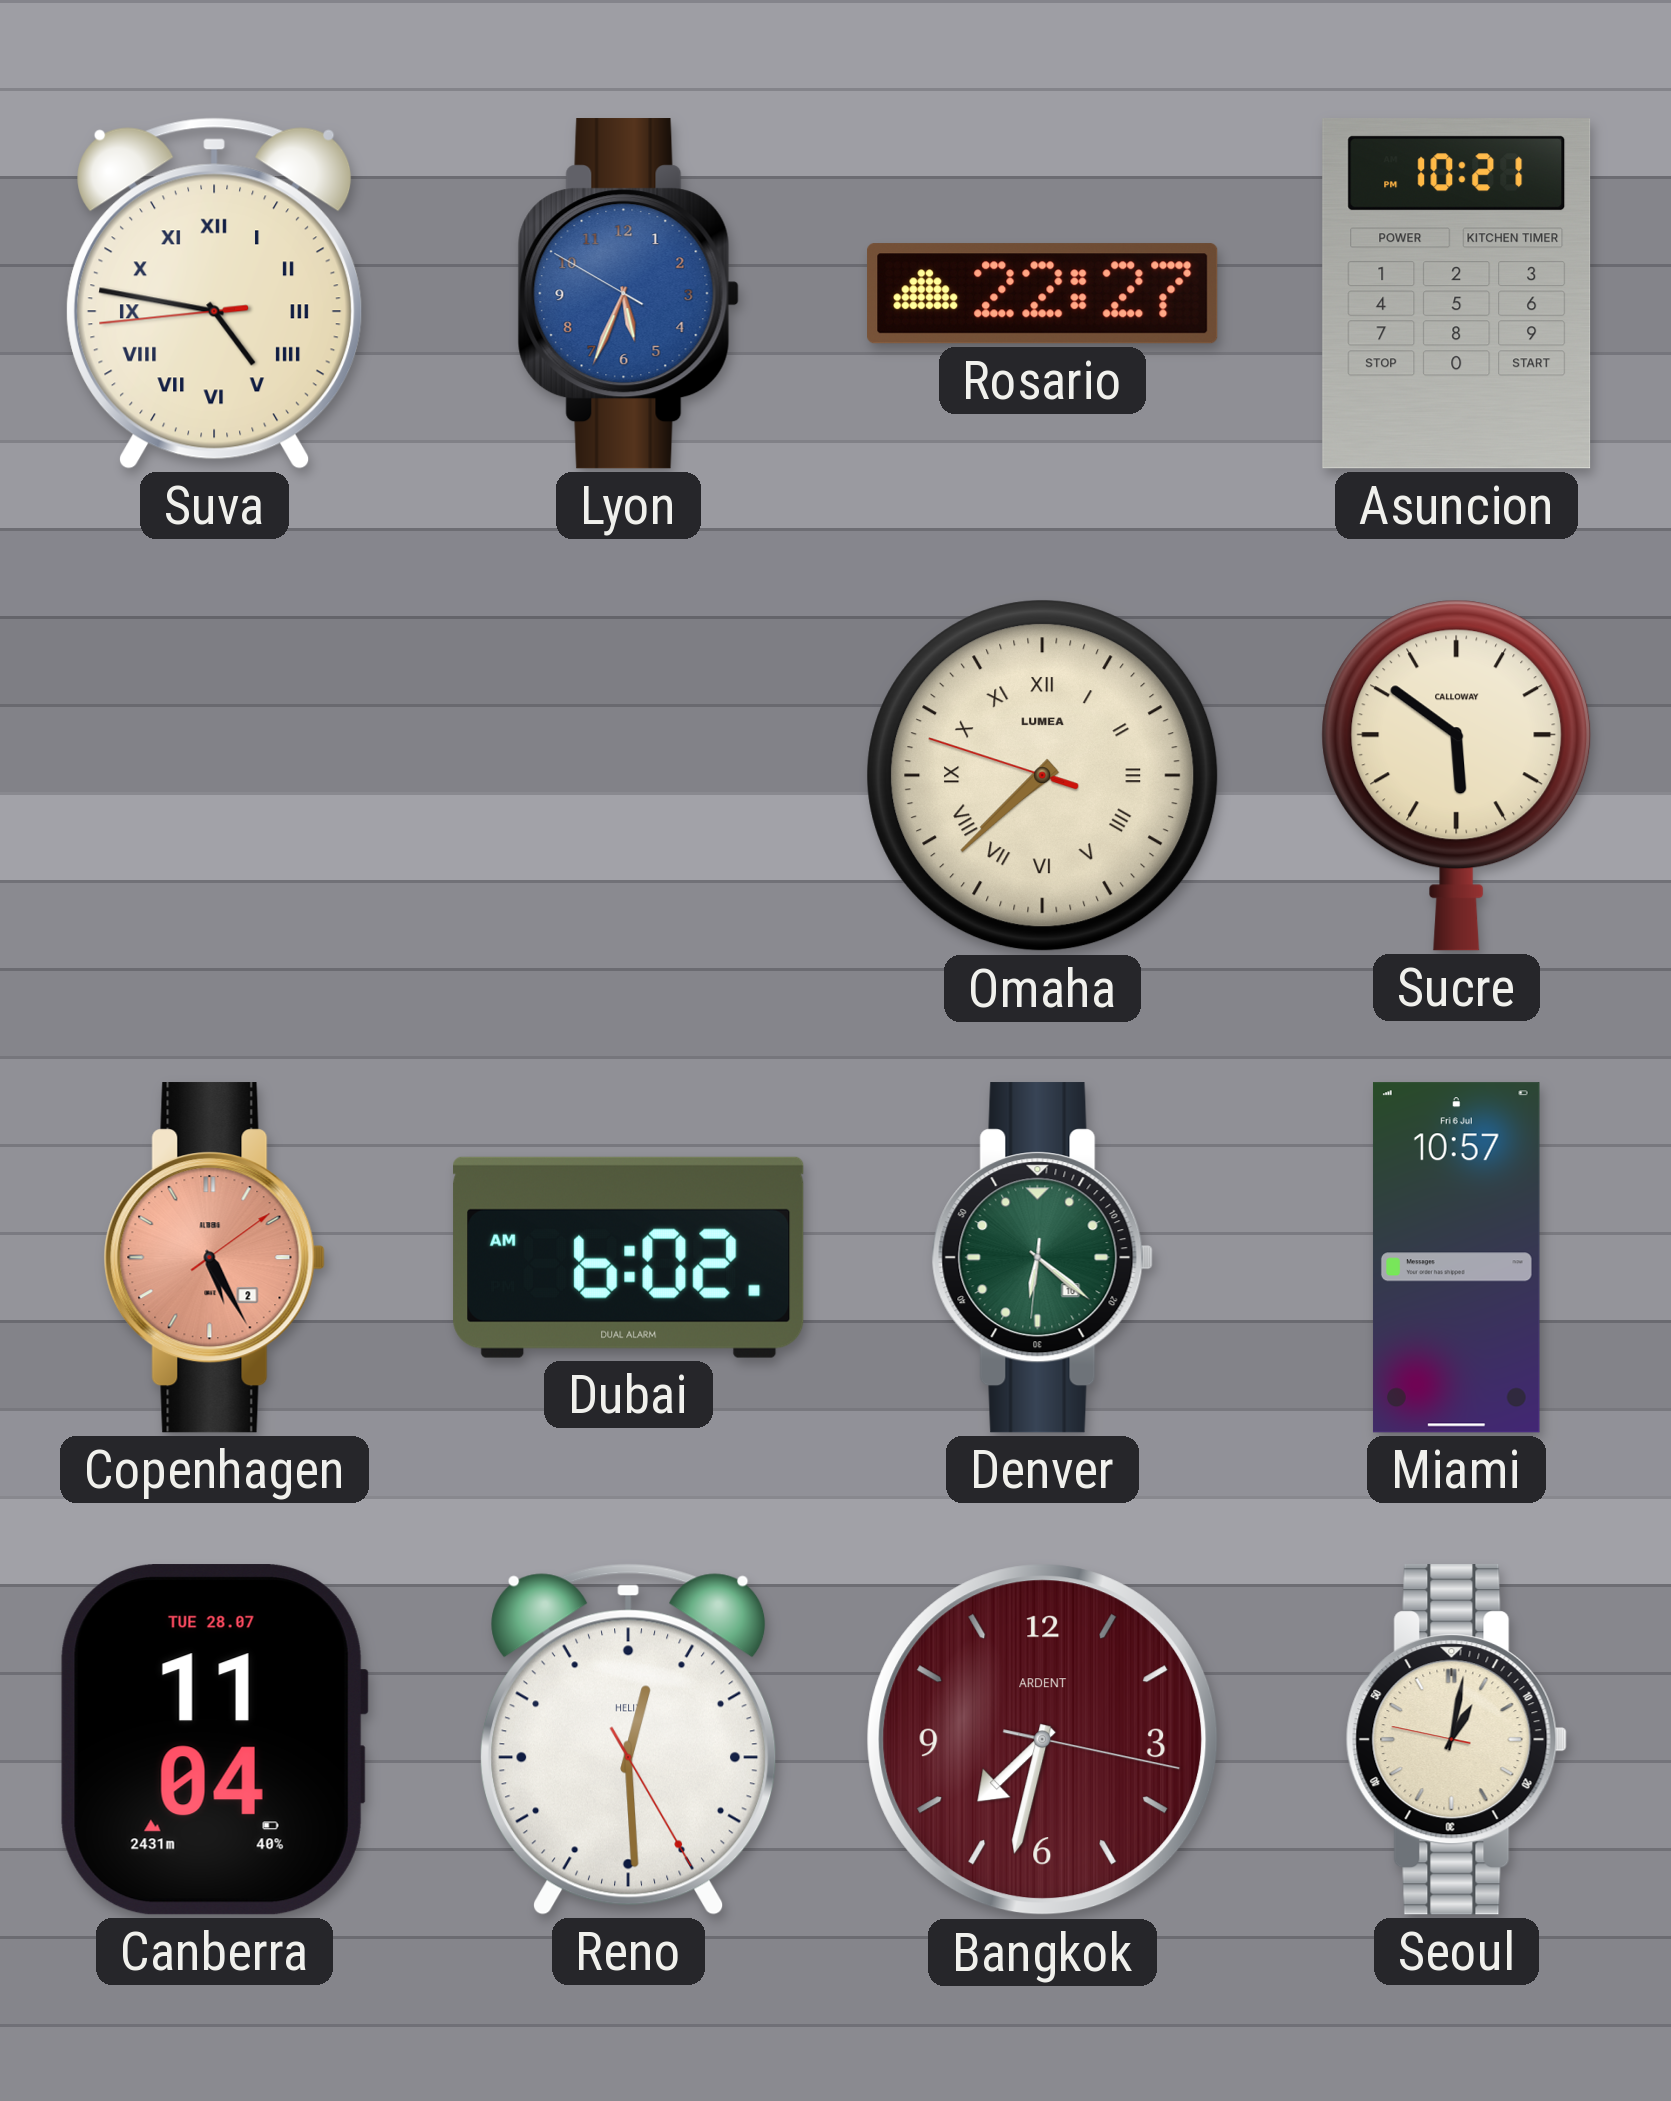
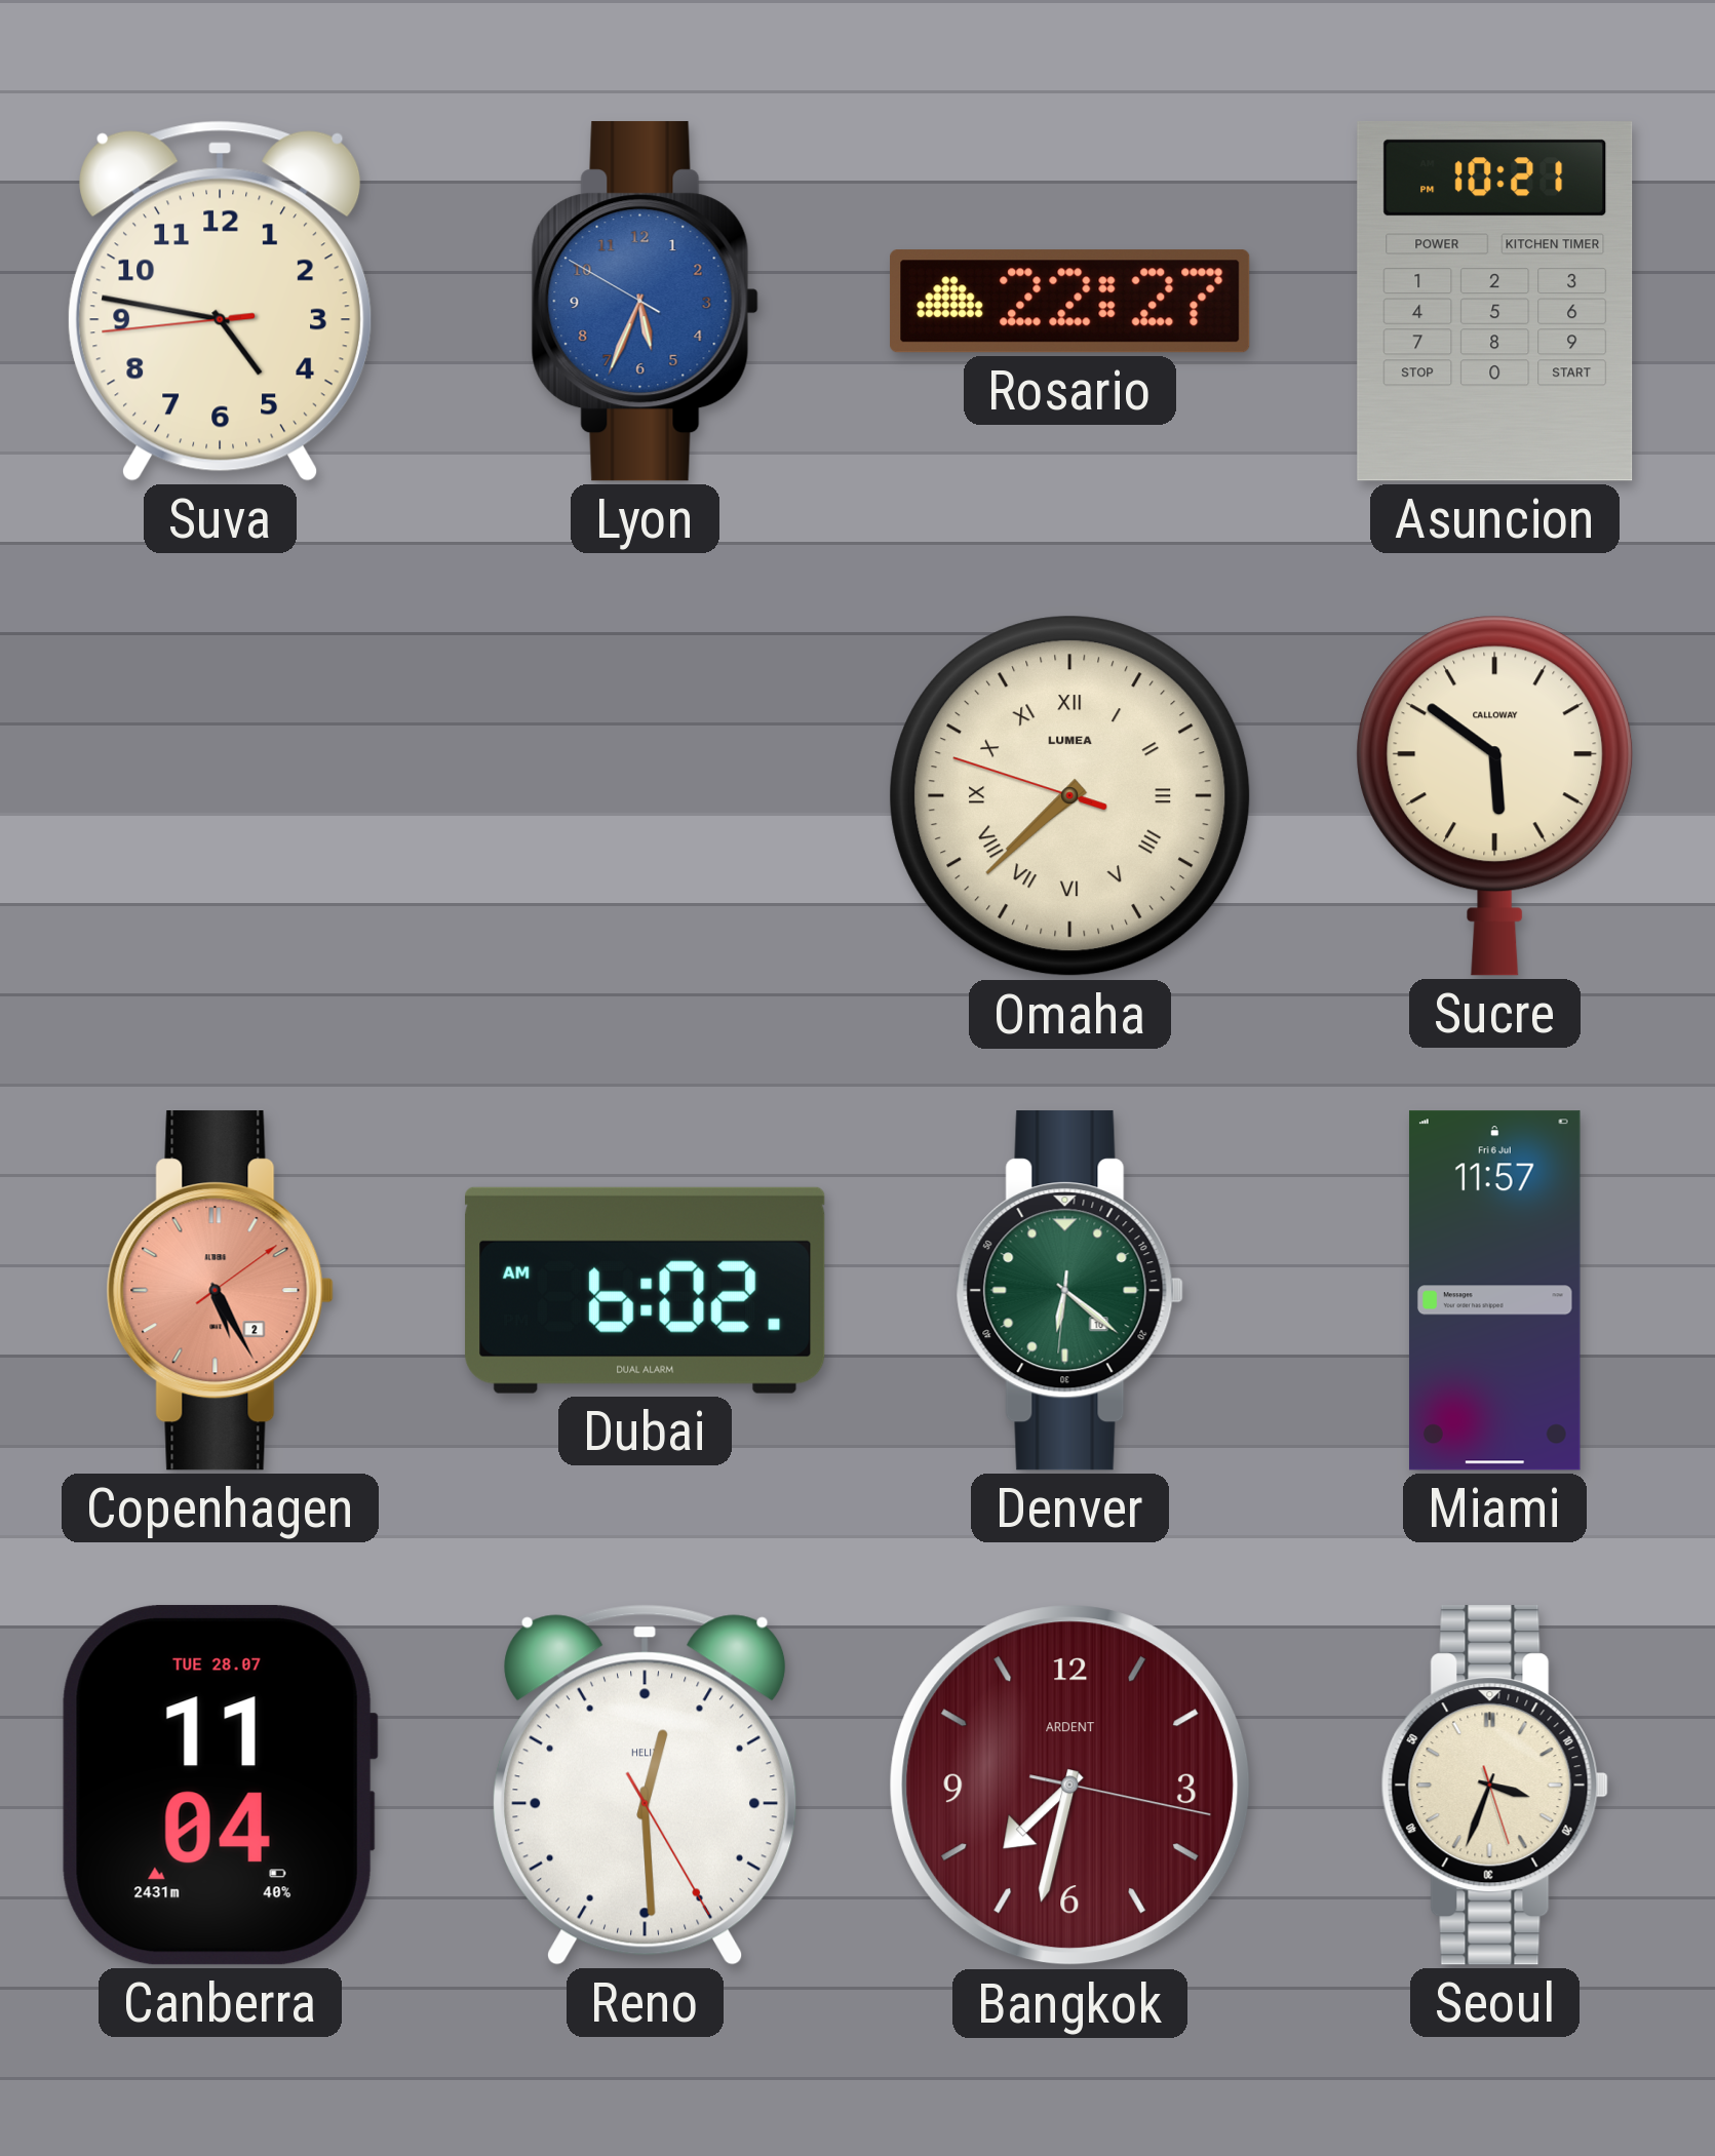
Suva numerals: Roman -> Arabic (221, 301)
Miami: 10:57 -> 11:57 (1494, 1291)
Seoul: 1:01 -> 3:33 (1494, 1786)
